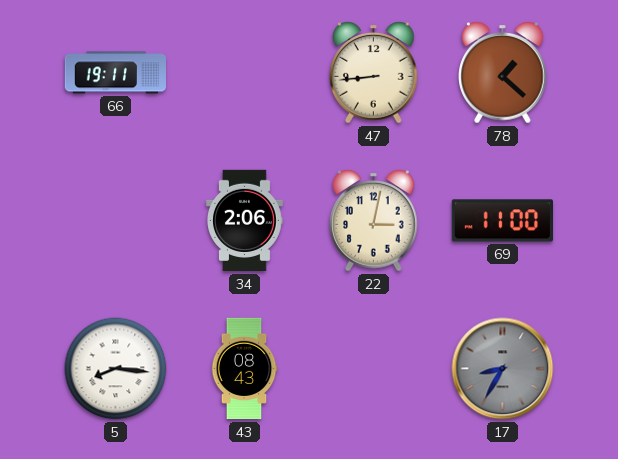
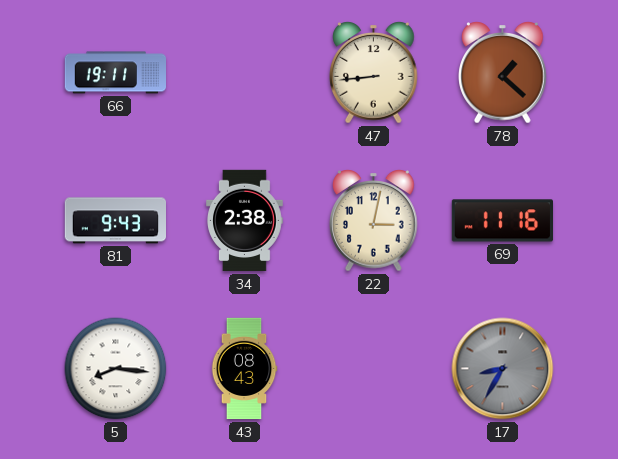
81: none -> 9:43 (115, 221)
34: 2:06 -> 2:38 (245, 221)
69: 11:00 -> 11:16 (502, 221)
